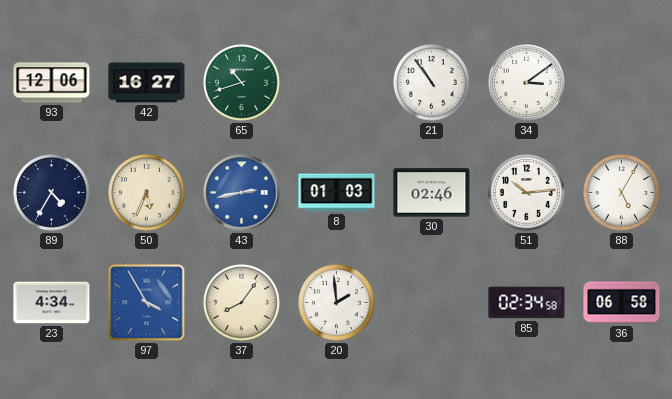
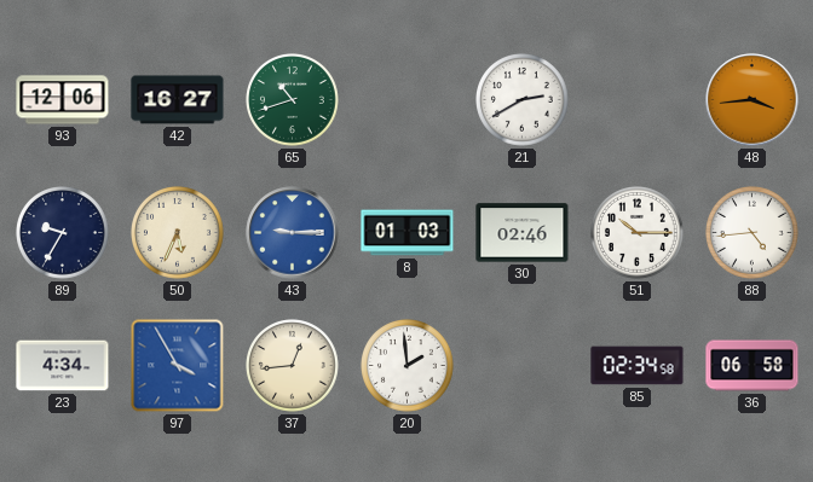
21: 10:54 -> 2:40 (523, 100)
34: 3:09 -> none (527, 83)
48: none -> 3:44 (753, 100)
89: 4:35 -> 9:35 (63, 233)
43: 2:43 -> 9:15 (293, 233)
51: 10:14 -> 10:15 (638, 233)
88: 5:05 -> 4:44 (753, 233)
37: 8:06 -> 12:44 (293, 366)
